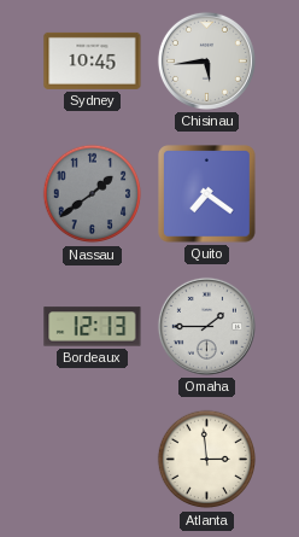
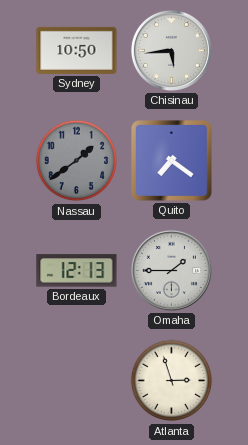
Sydney: 10:45 -> 10:50 (77, 50)
Atlanta: 2:59 -> 2:57 (172, 381)
